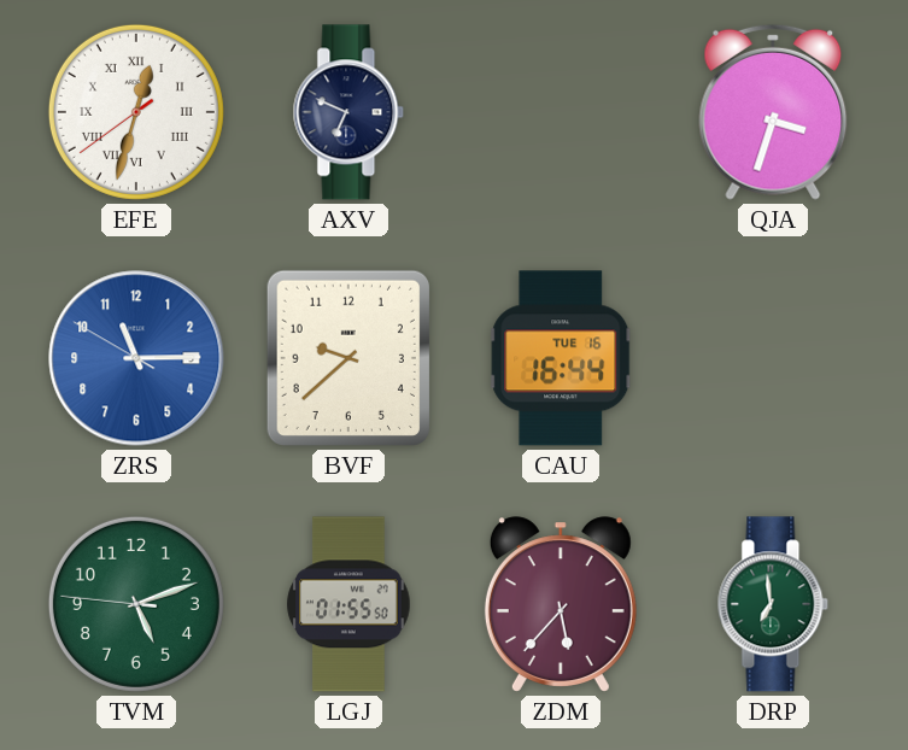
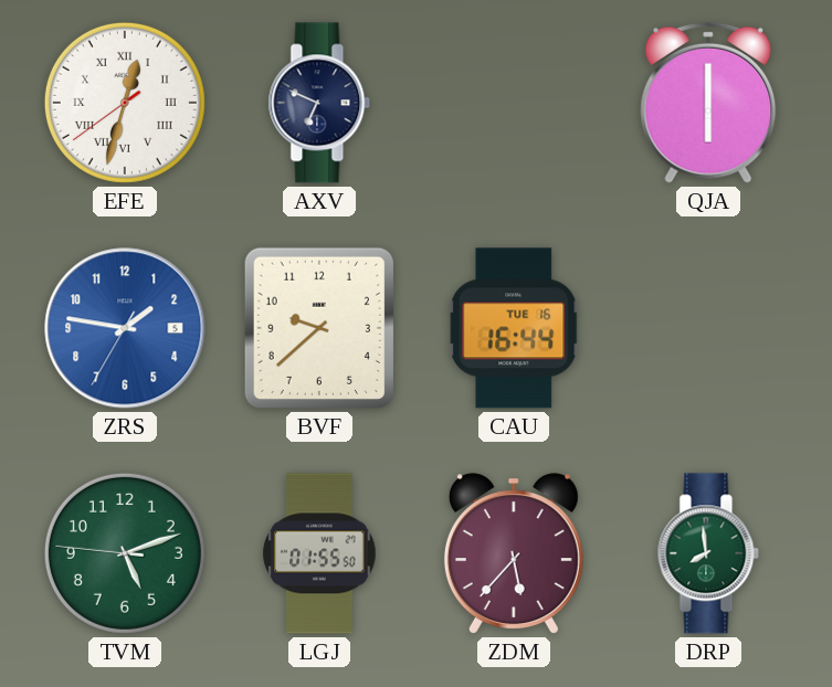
QJA: 3:33 -> 6:00 (708, 103)
ZRS: 11:14 -> 1:46 (125, 328)
DRP: 6:59 -> 7:59 (708, 553)
